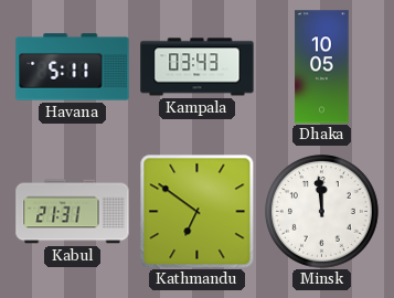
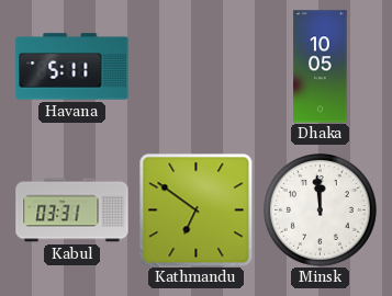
Kampala: 03:43 -> none (198, 67)
Kabul: 21:31 -> 03:31 (72, 210)
